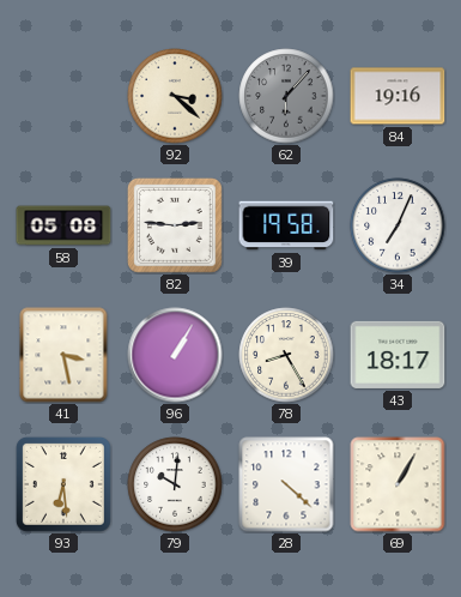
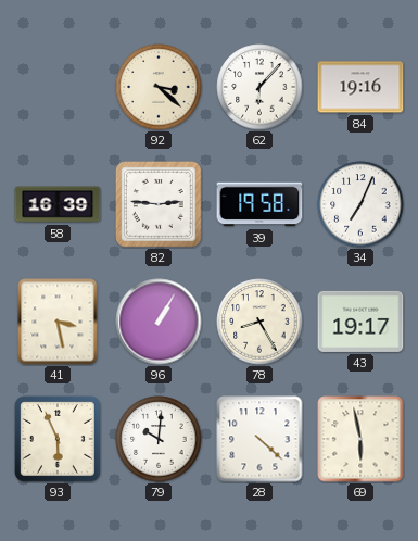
62 dial: grey -> white (259, 87)
58: 05:08 -> 16:39 (58, 204)
43: 18:17 -> 19:17 (360, 322)
93: 6:29 -> 5:56 (58, 439)
69: 1:05 -> 5:58 (360, 439)
